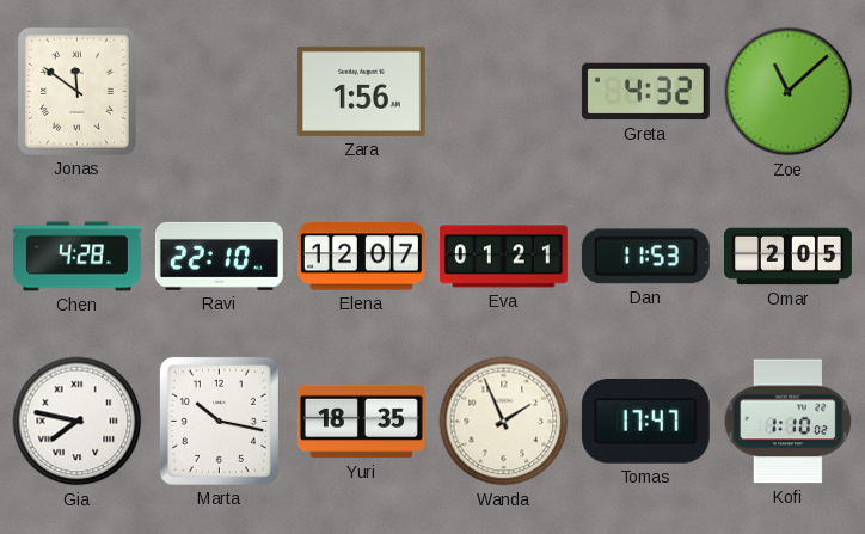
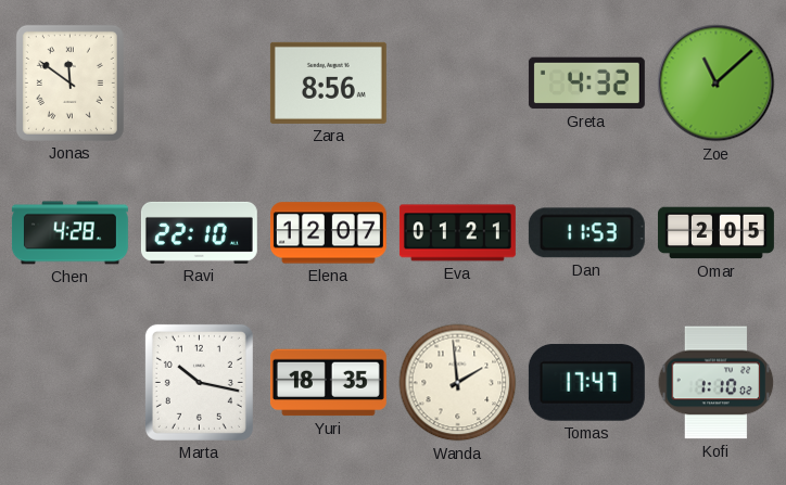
Zara: 1:56 -> 8:56 (328, 82)
Gia: 7:47 -> none (78, 422)
Wanda: 1:56 -> 1:59 (458, 383)
